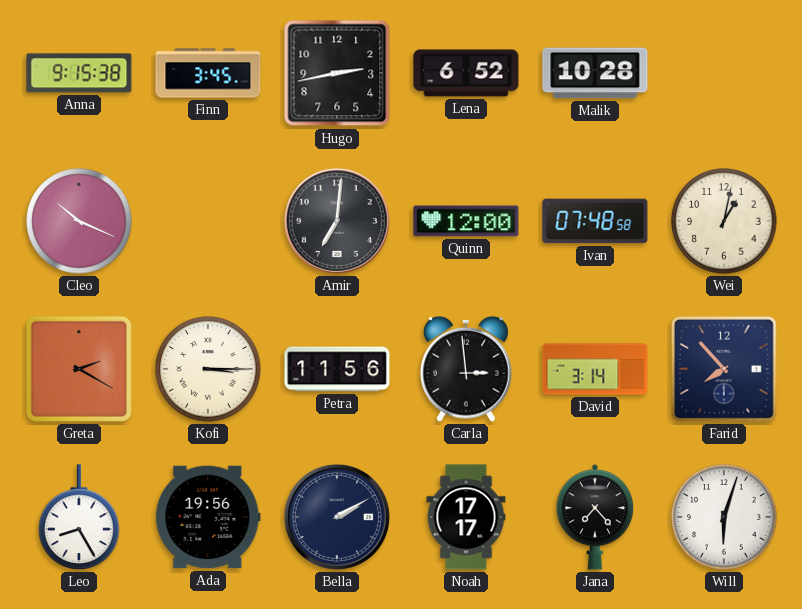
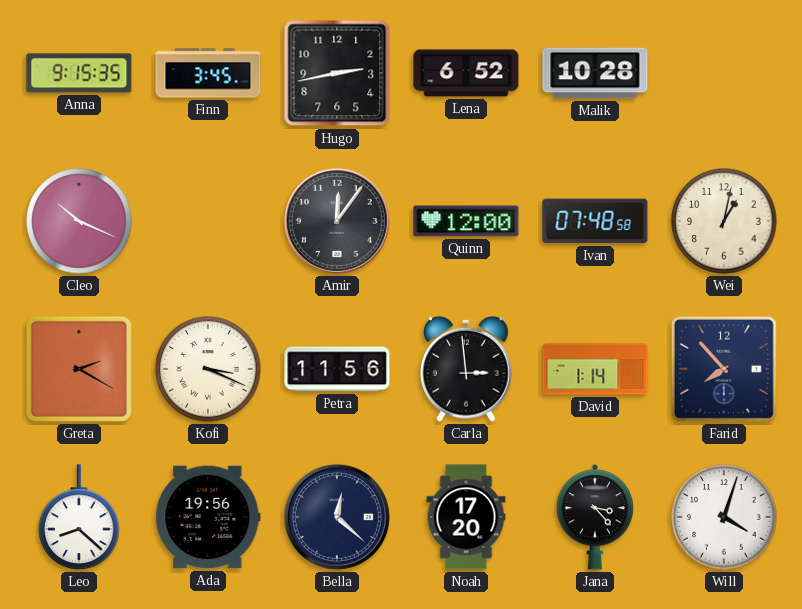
Anna: 9:15:38 -> 9:15:35 (79, 73)
Amir: 7:01 -> 12:06 (337, 221)
Kofi: 3:15 -> 3:19 (208, 369)
David: 3:14 -> 1:14 (595, 369)
Leo: 8:25 -> 8:22 (79, 517)
Bella: 2:10 -> 12:22 (337, 517)
Noah: 17:17 -> 17:20 (466, 517)
Jana: 7:23 -> 3:23 (594, 517)
Will: 6:03 -> 4:03 (724, 517)
